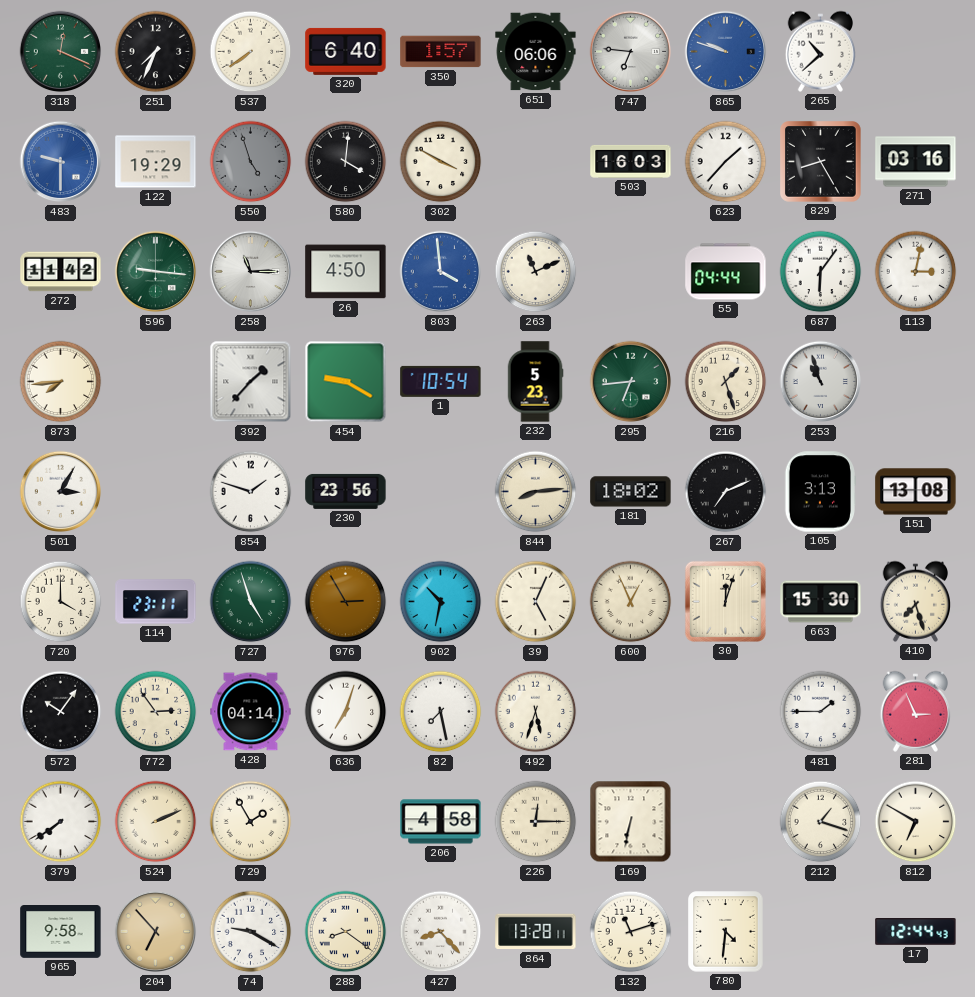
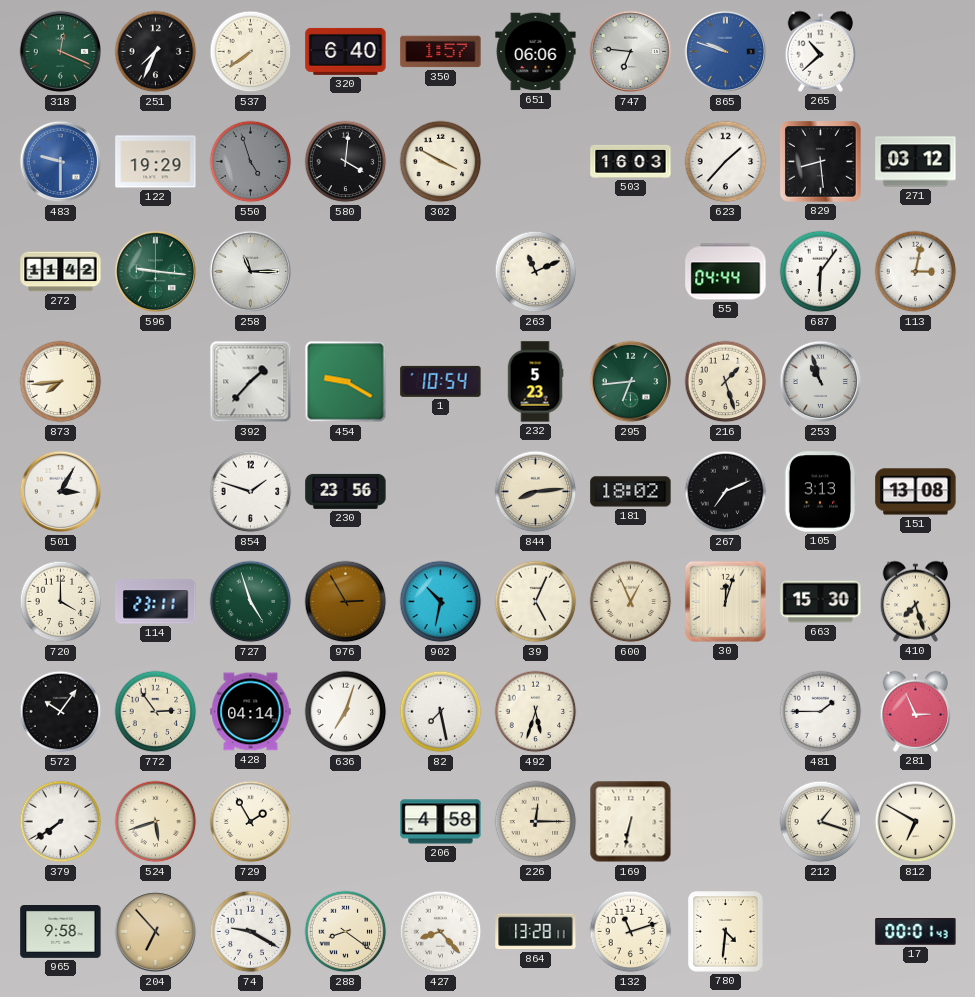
829: 8:25 -> 8:29 (821, 162)
271: 03:16 -> 03:12 (916, 162)
26: 4:50 -> none (346, 272)
803: 3:59 -> none (441, 272)
524: 2:11 -> 5:42 (156, 822)
17: 12:44 -> 00:01 (916, 932)
